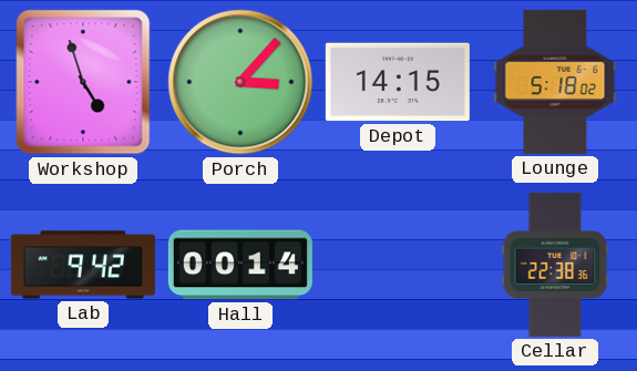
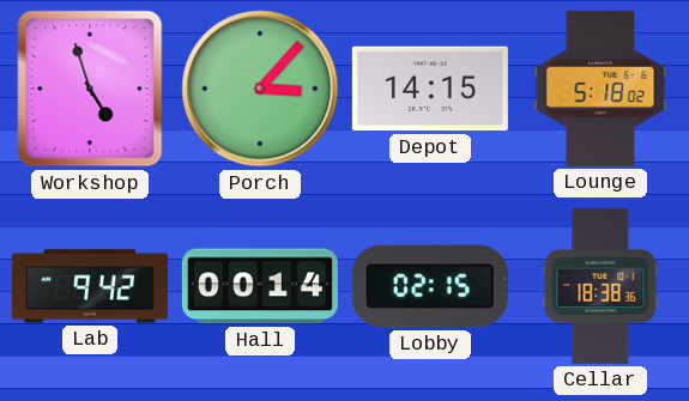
Lobby: none -> 02:15 (430, 286)
Cellar: 22:38 -> 18:38 (600, 286)
